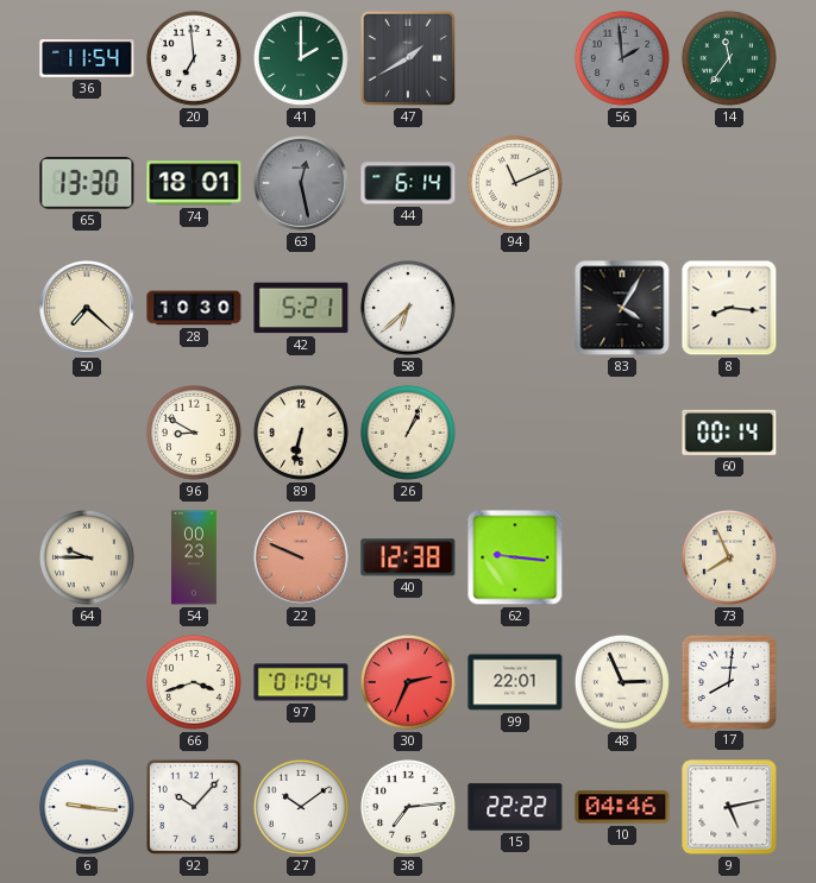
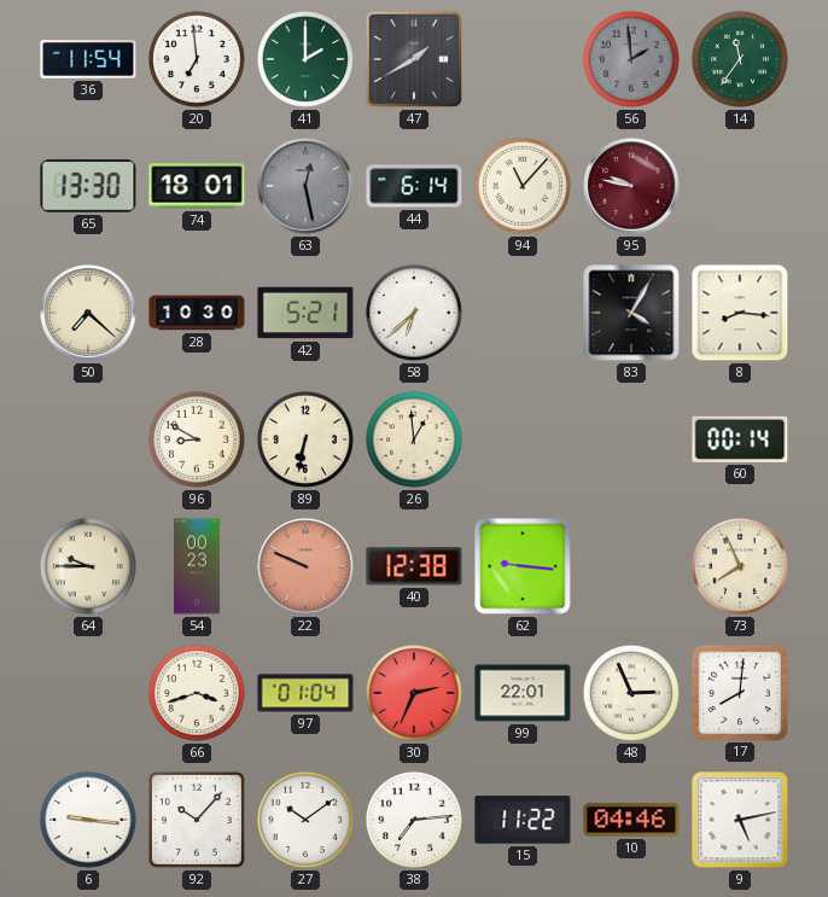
94: 11:11 -> 11:07 (523, 186)
95: none -> 9:47 (631, 186)
26: 1:04 -> 12:59 (414, 439)
15: 22:22 -> 11:22 (523, 820)
